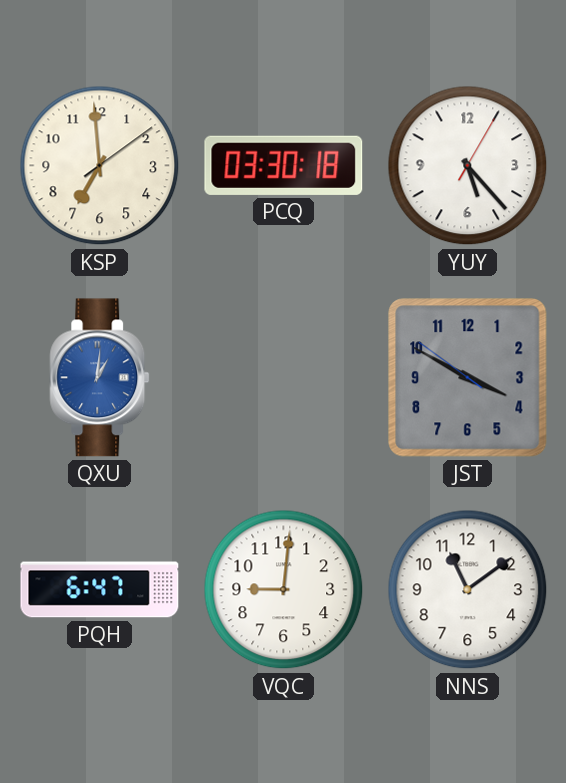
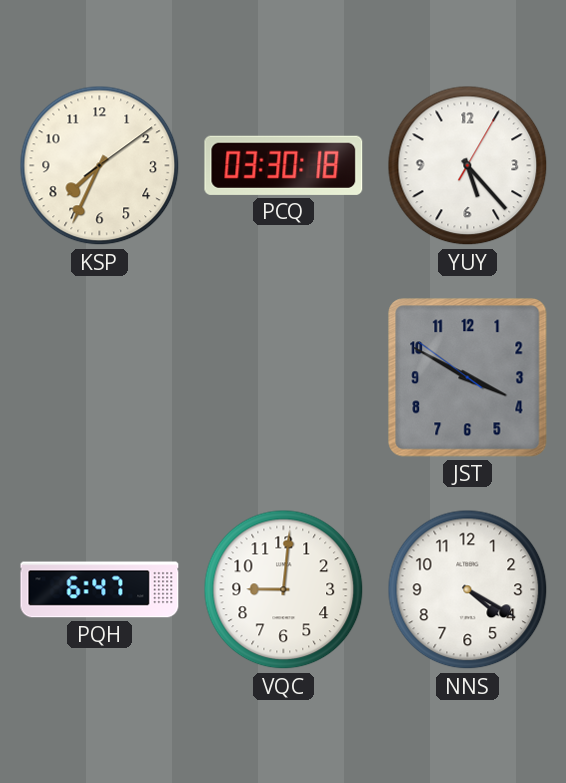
KSP: 6:59 -> 7:34 (100, 166)
QXU: 1:01 -> none (100, 378)
NNS: 11:09 -> 4:20 (468, 590)
